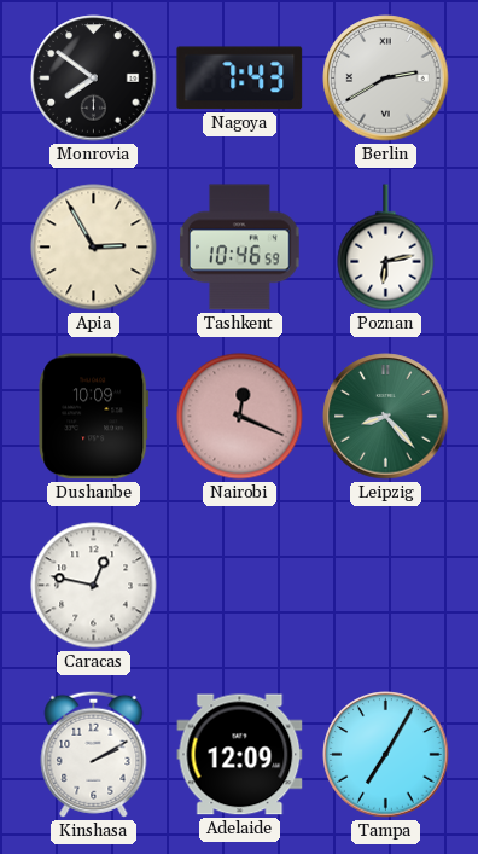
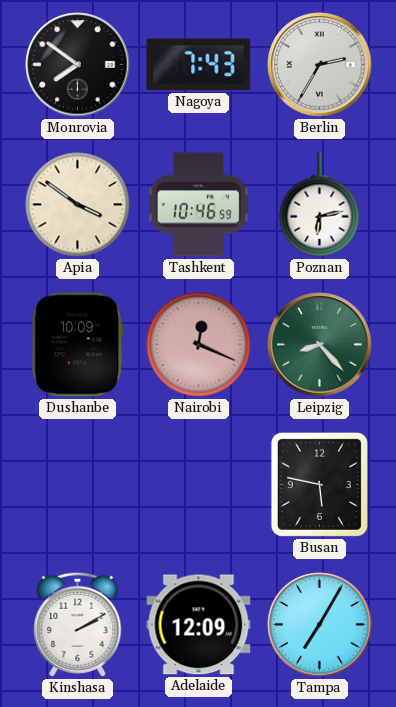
Berlin: 2:40 -> 2:35 (320, 65)
Apia: 2:55 -> 3:51 (78, 205)
Caracas: 12:47 -> none (94, 586)
Busan: none -> 5:47 (319, 484)
